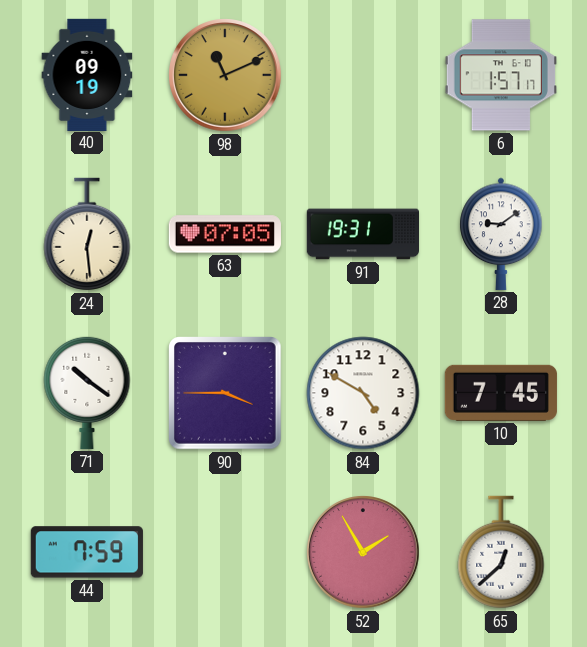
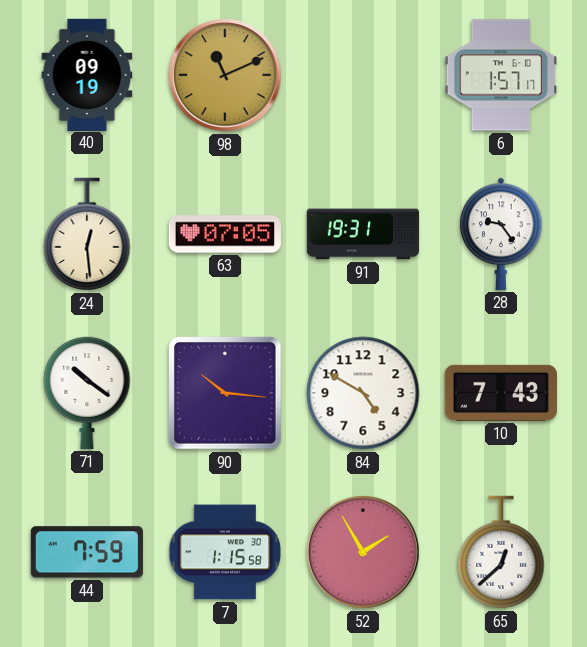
28: 9:09 -> 9:24 (501, 234)
90: 3:45 -> 10:16 (225, 393)
10: 7:45 -> 7:43 (501, 393)
7: none -> 1:15 (225, 552)
